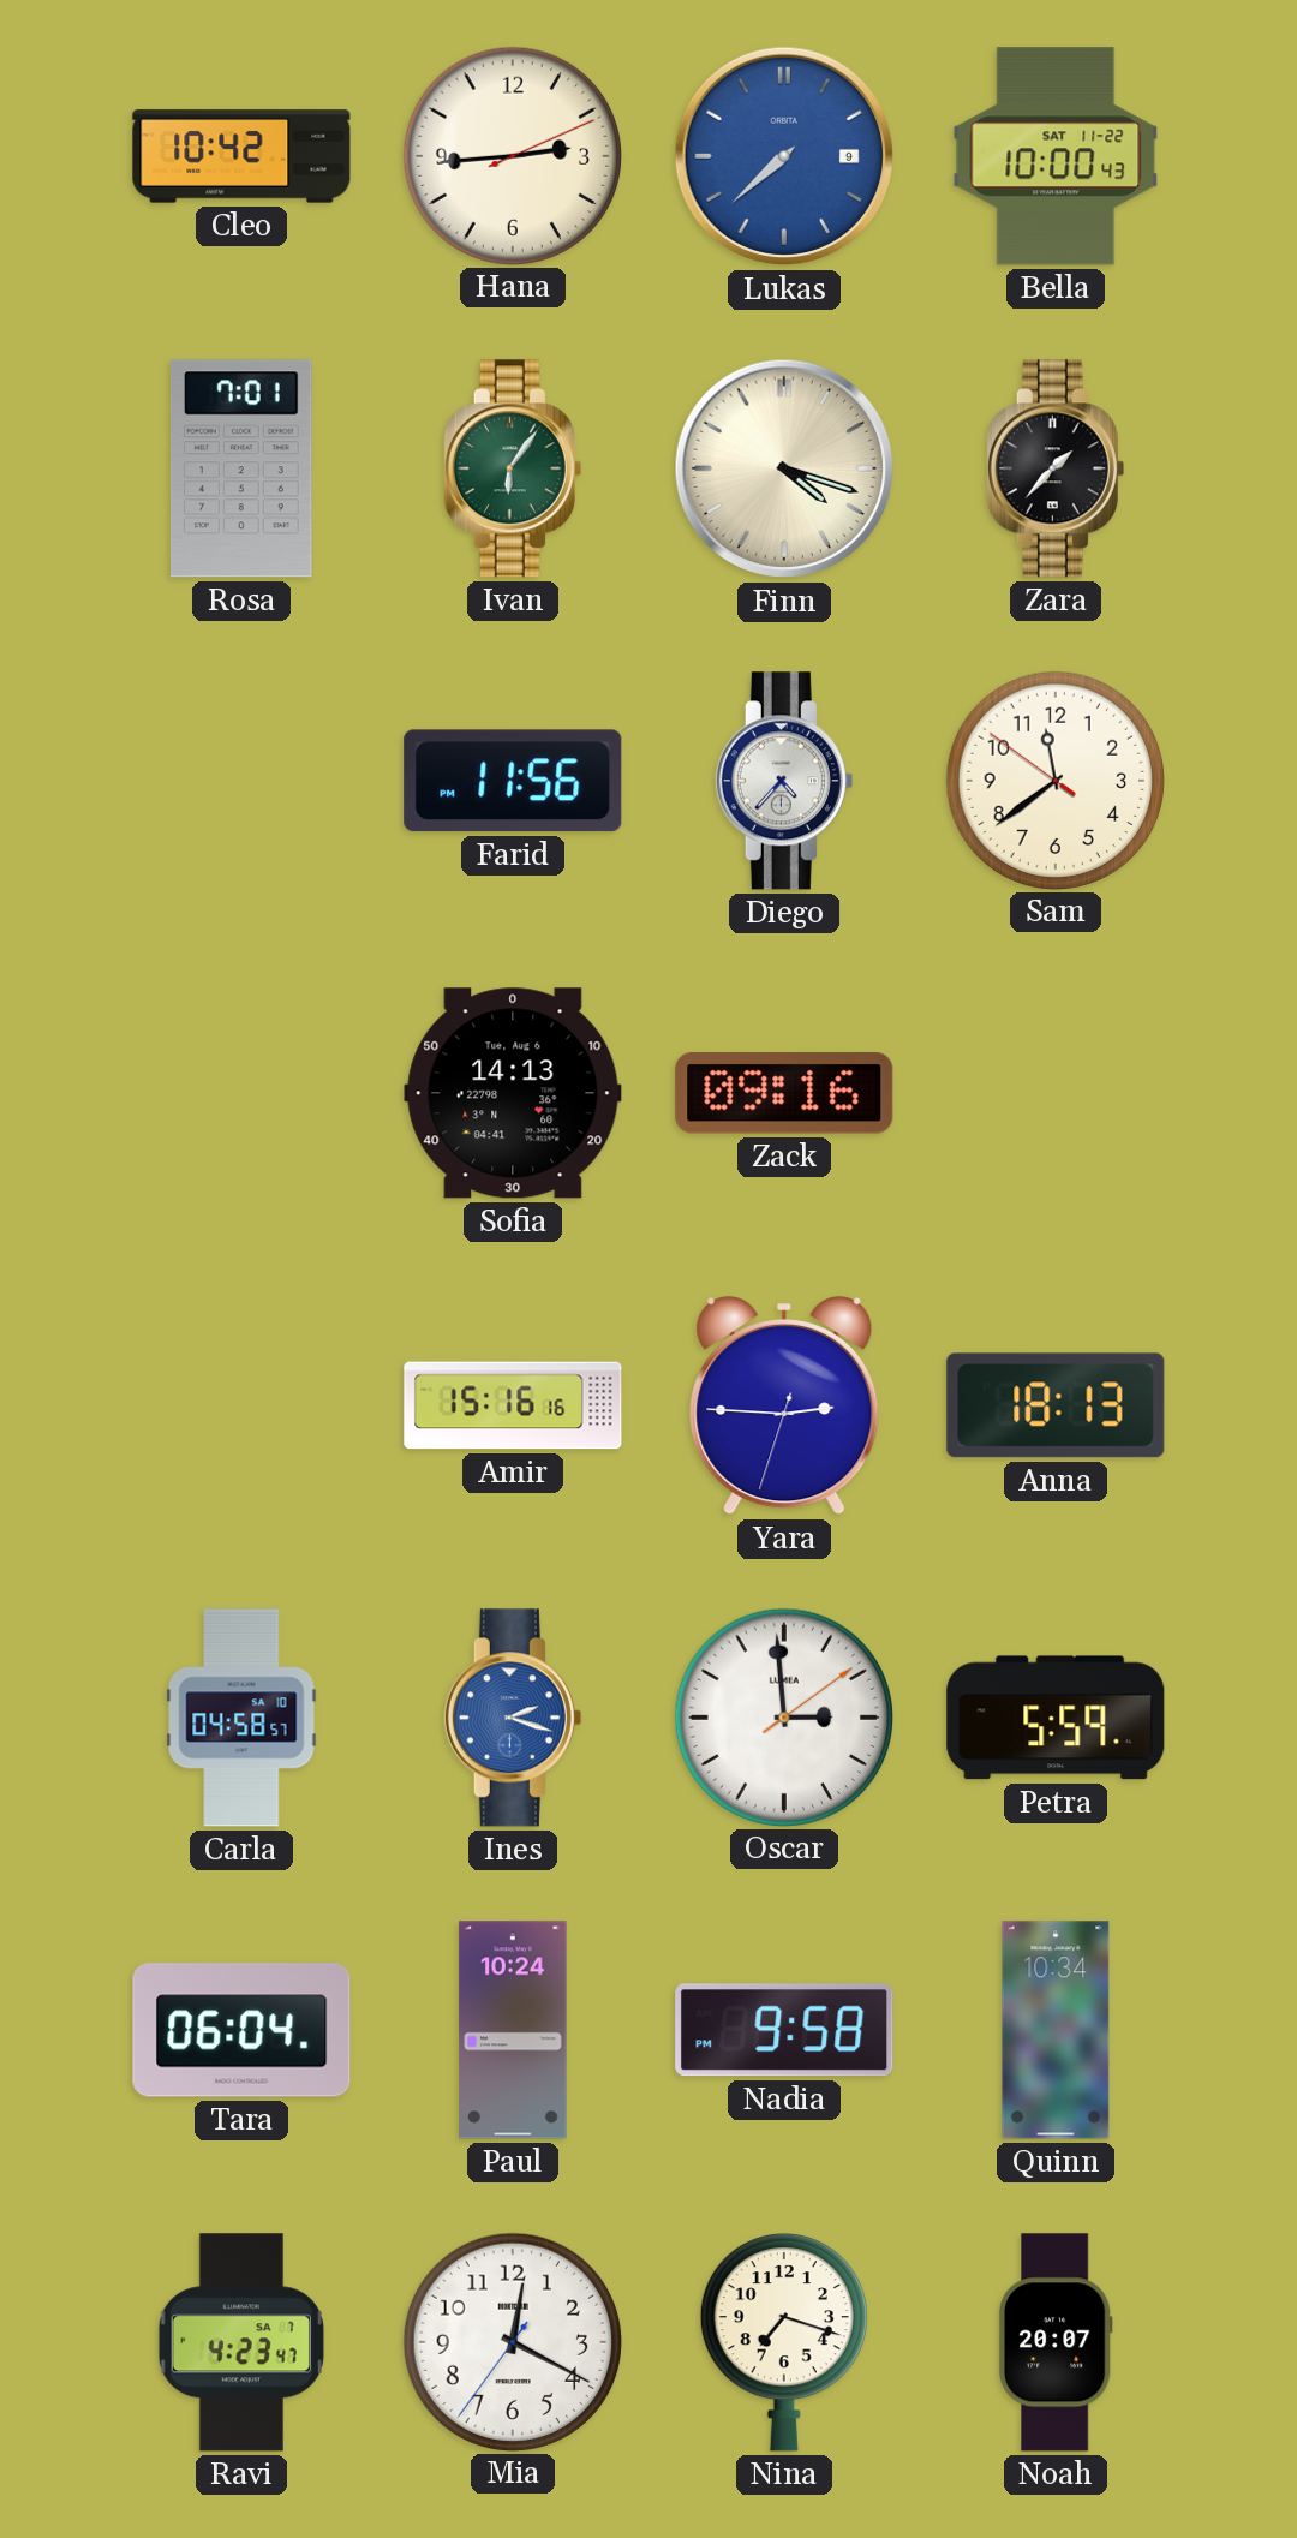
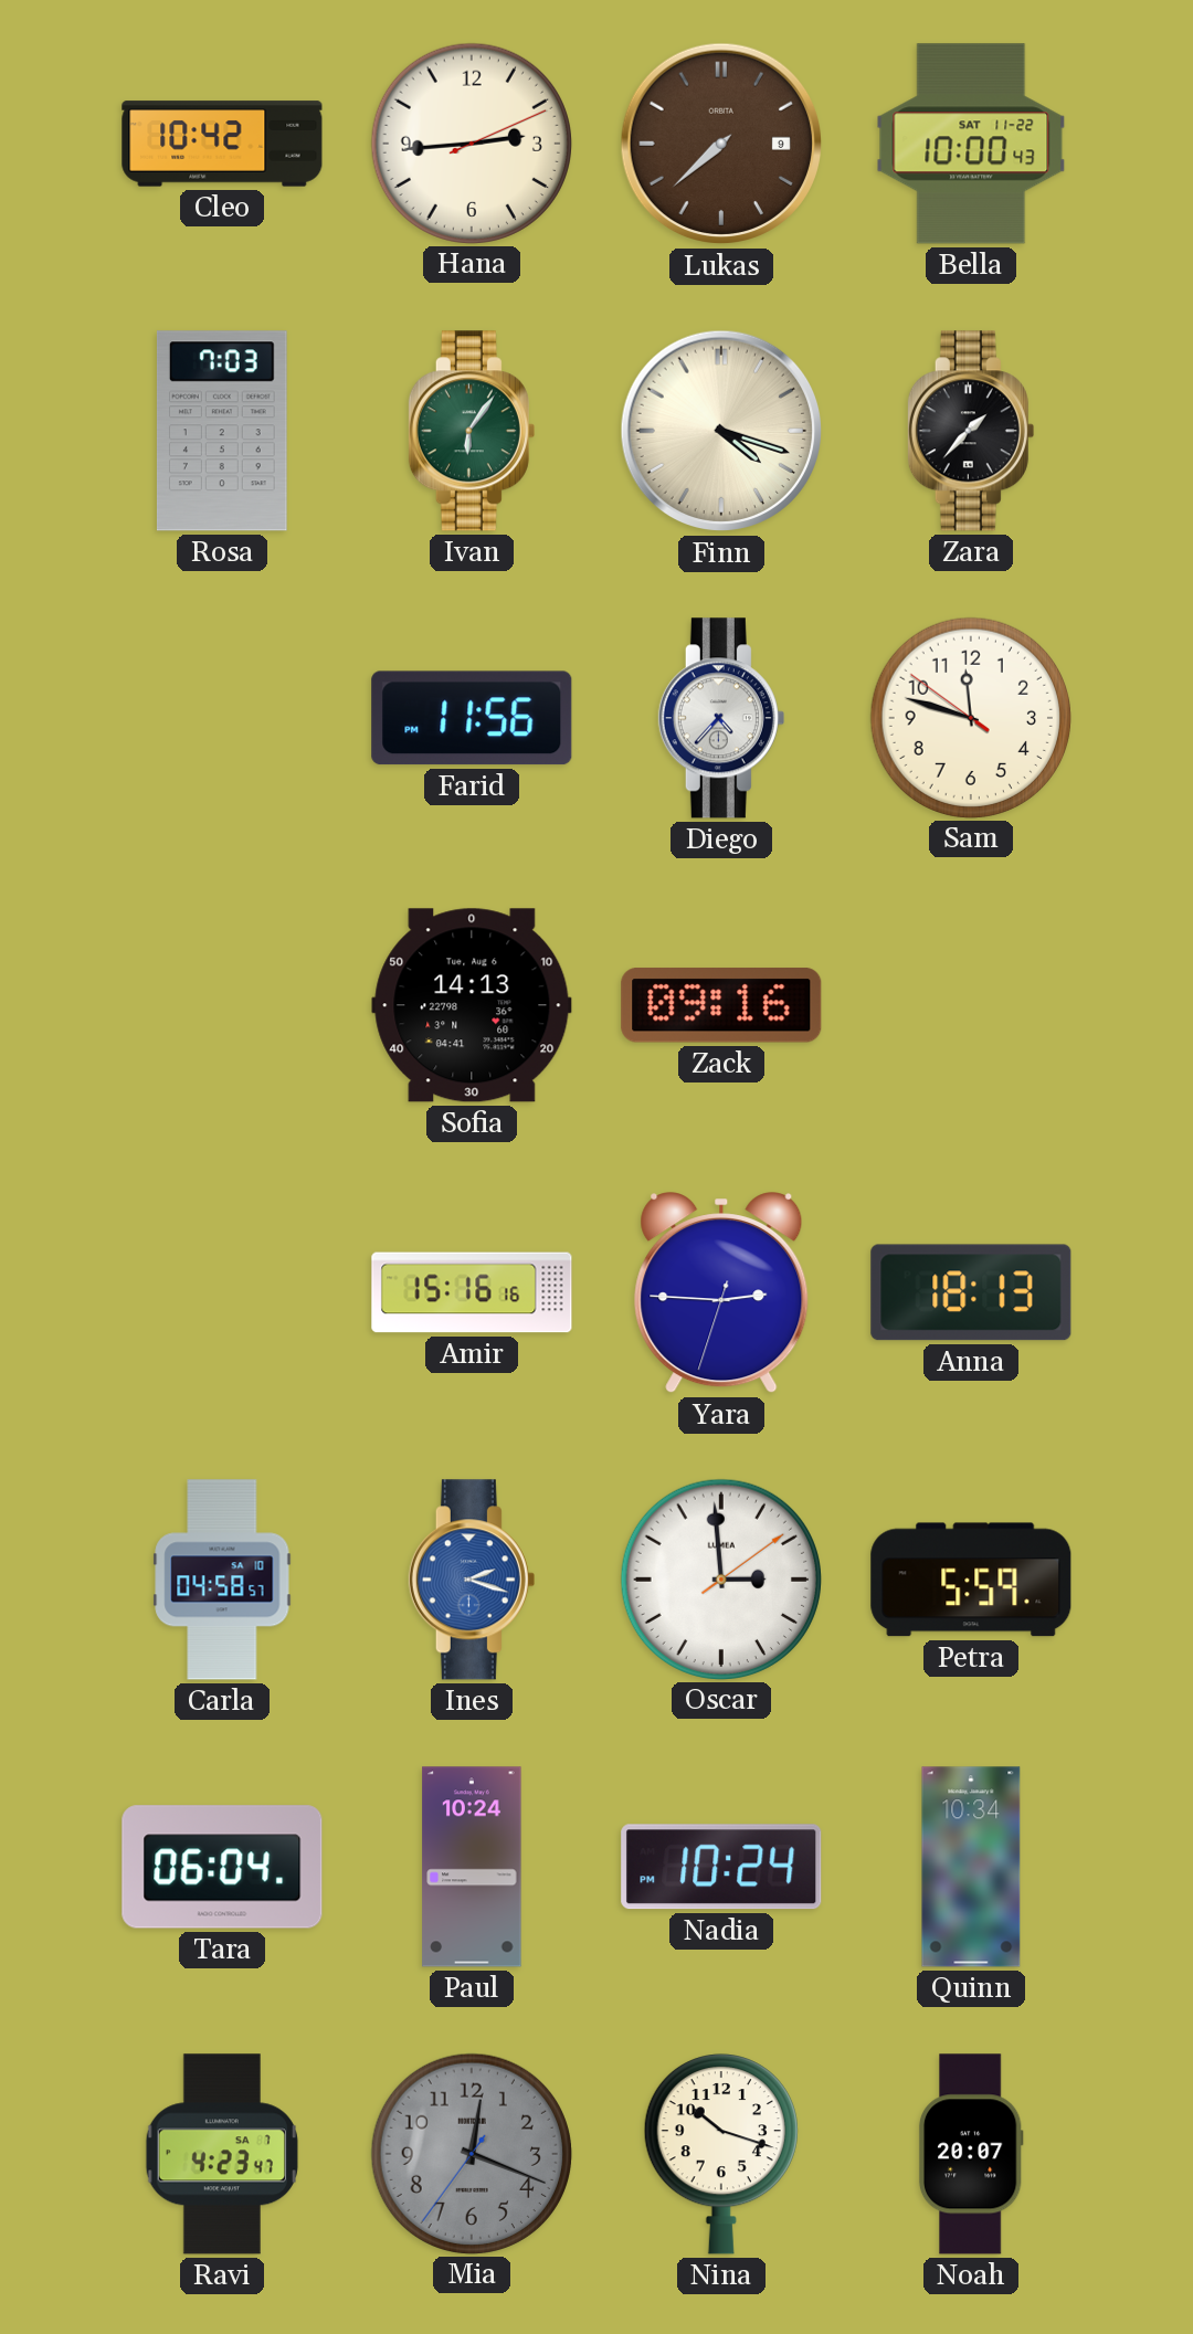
Lukas dial: blue -> brown (721, 144)
Rosa: 7:01 -> 7:03 (222, 431)
Sam: 11:38 -> 11:47 (970, 717)
Nadia: 9:58 -> 10:24 (721, 1867)
Mia: 12:19 -> 12:18 (471, 2153)
Mia dial: white -> grey (471, 2153)
Nina: 7:18 -> 10:18 (721, 2155)
